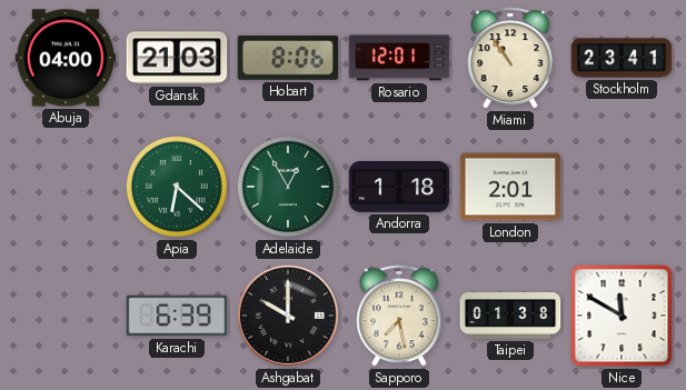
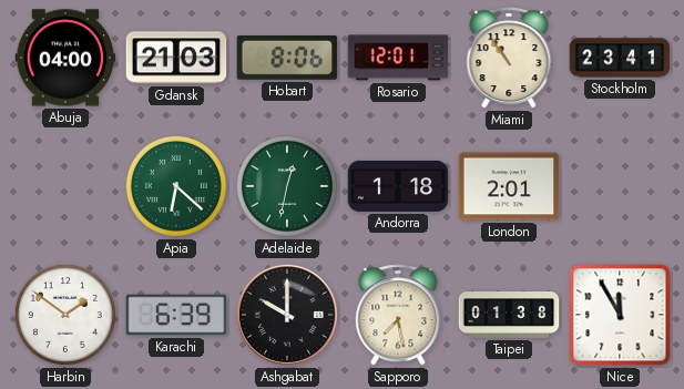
Adelaide: 12:55 -> 12:32 (287, 186)
Harbin: none -> 1:51 (65, 315)
Nice: 11:50 -> 11:55 (620, 315)
